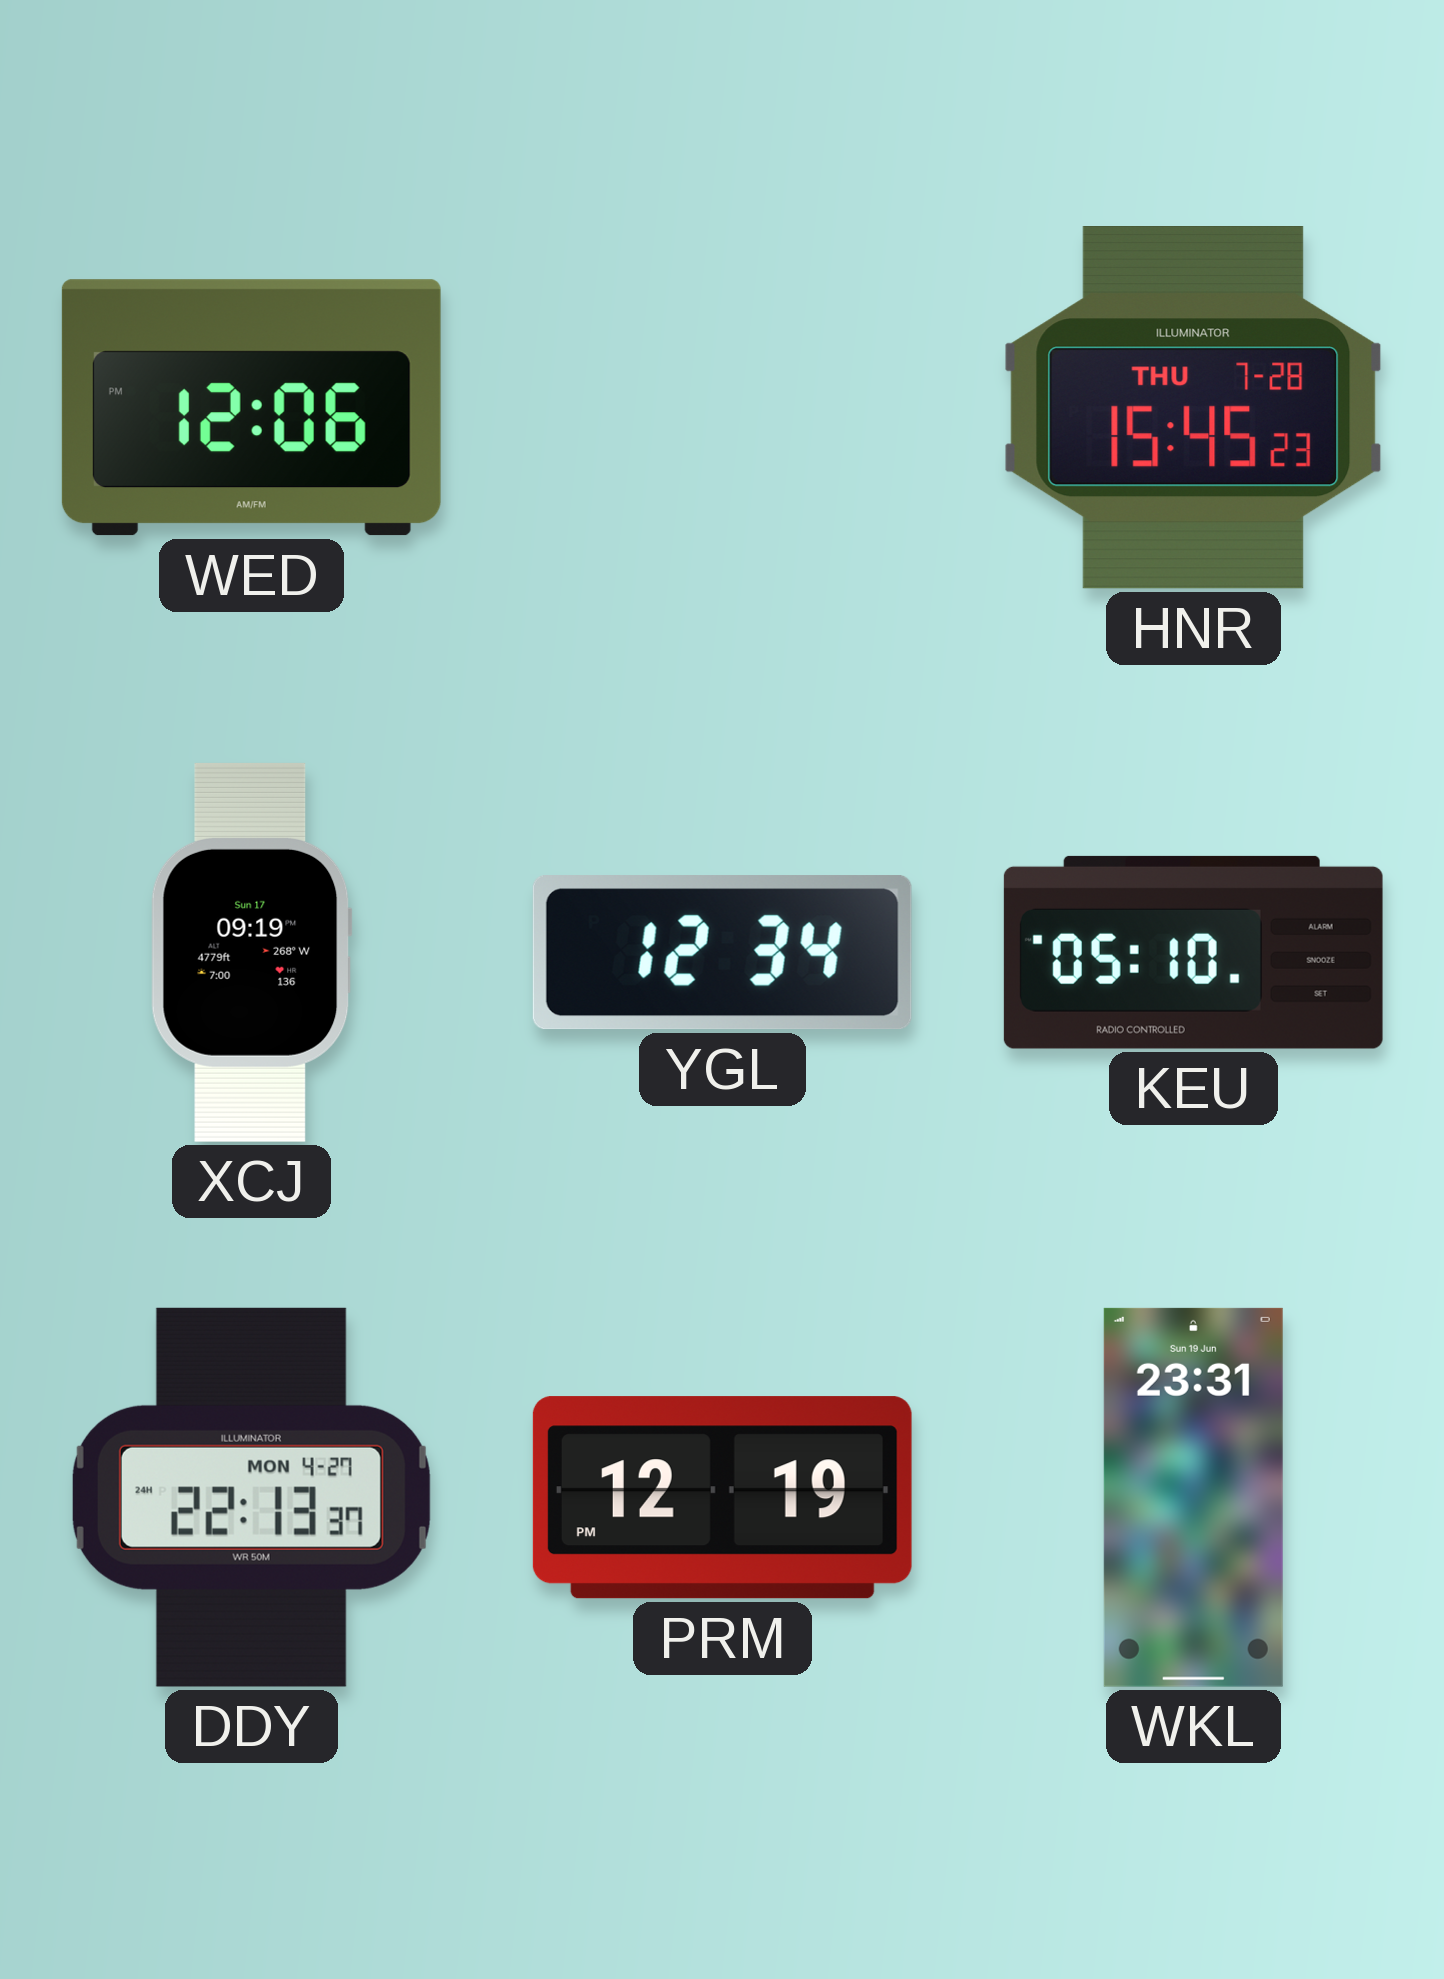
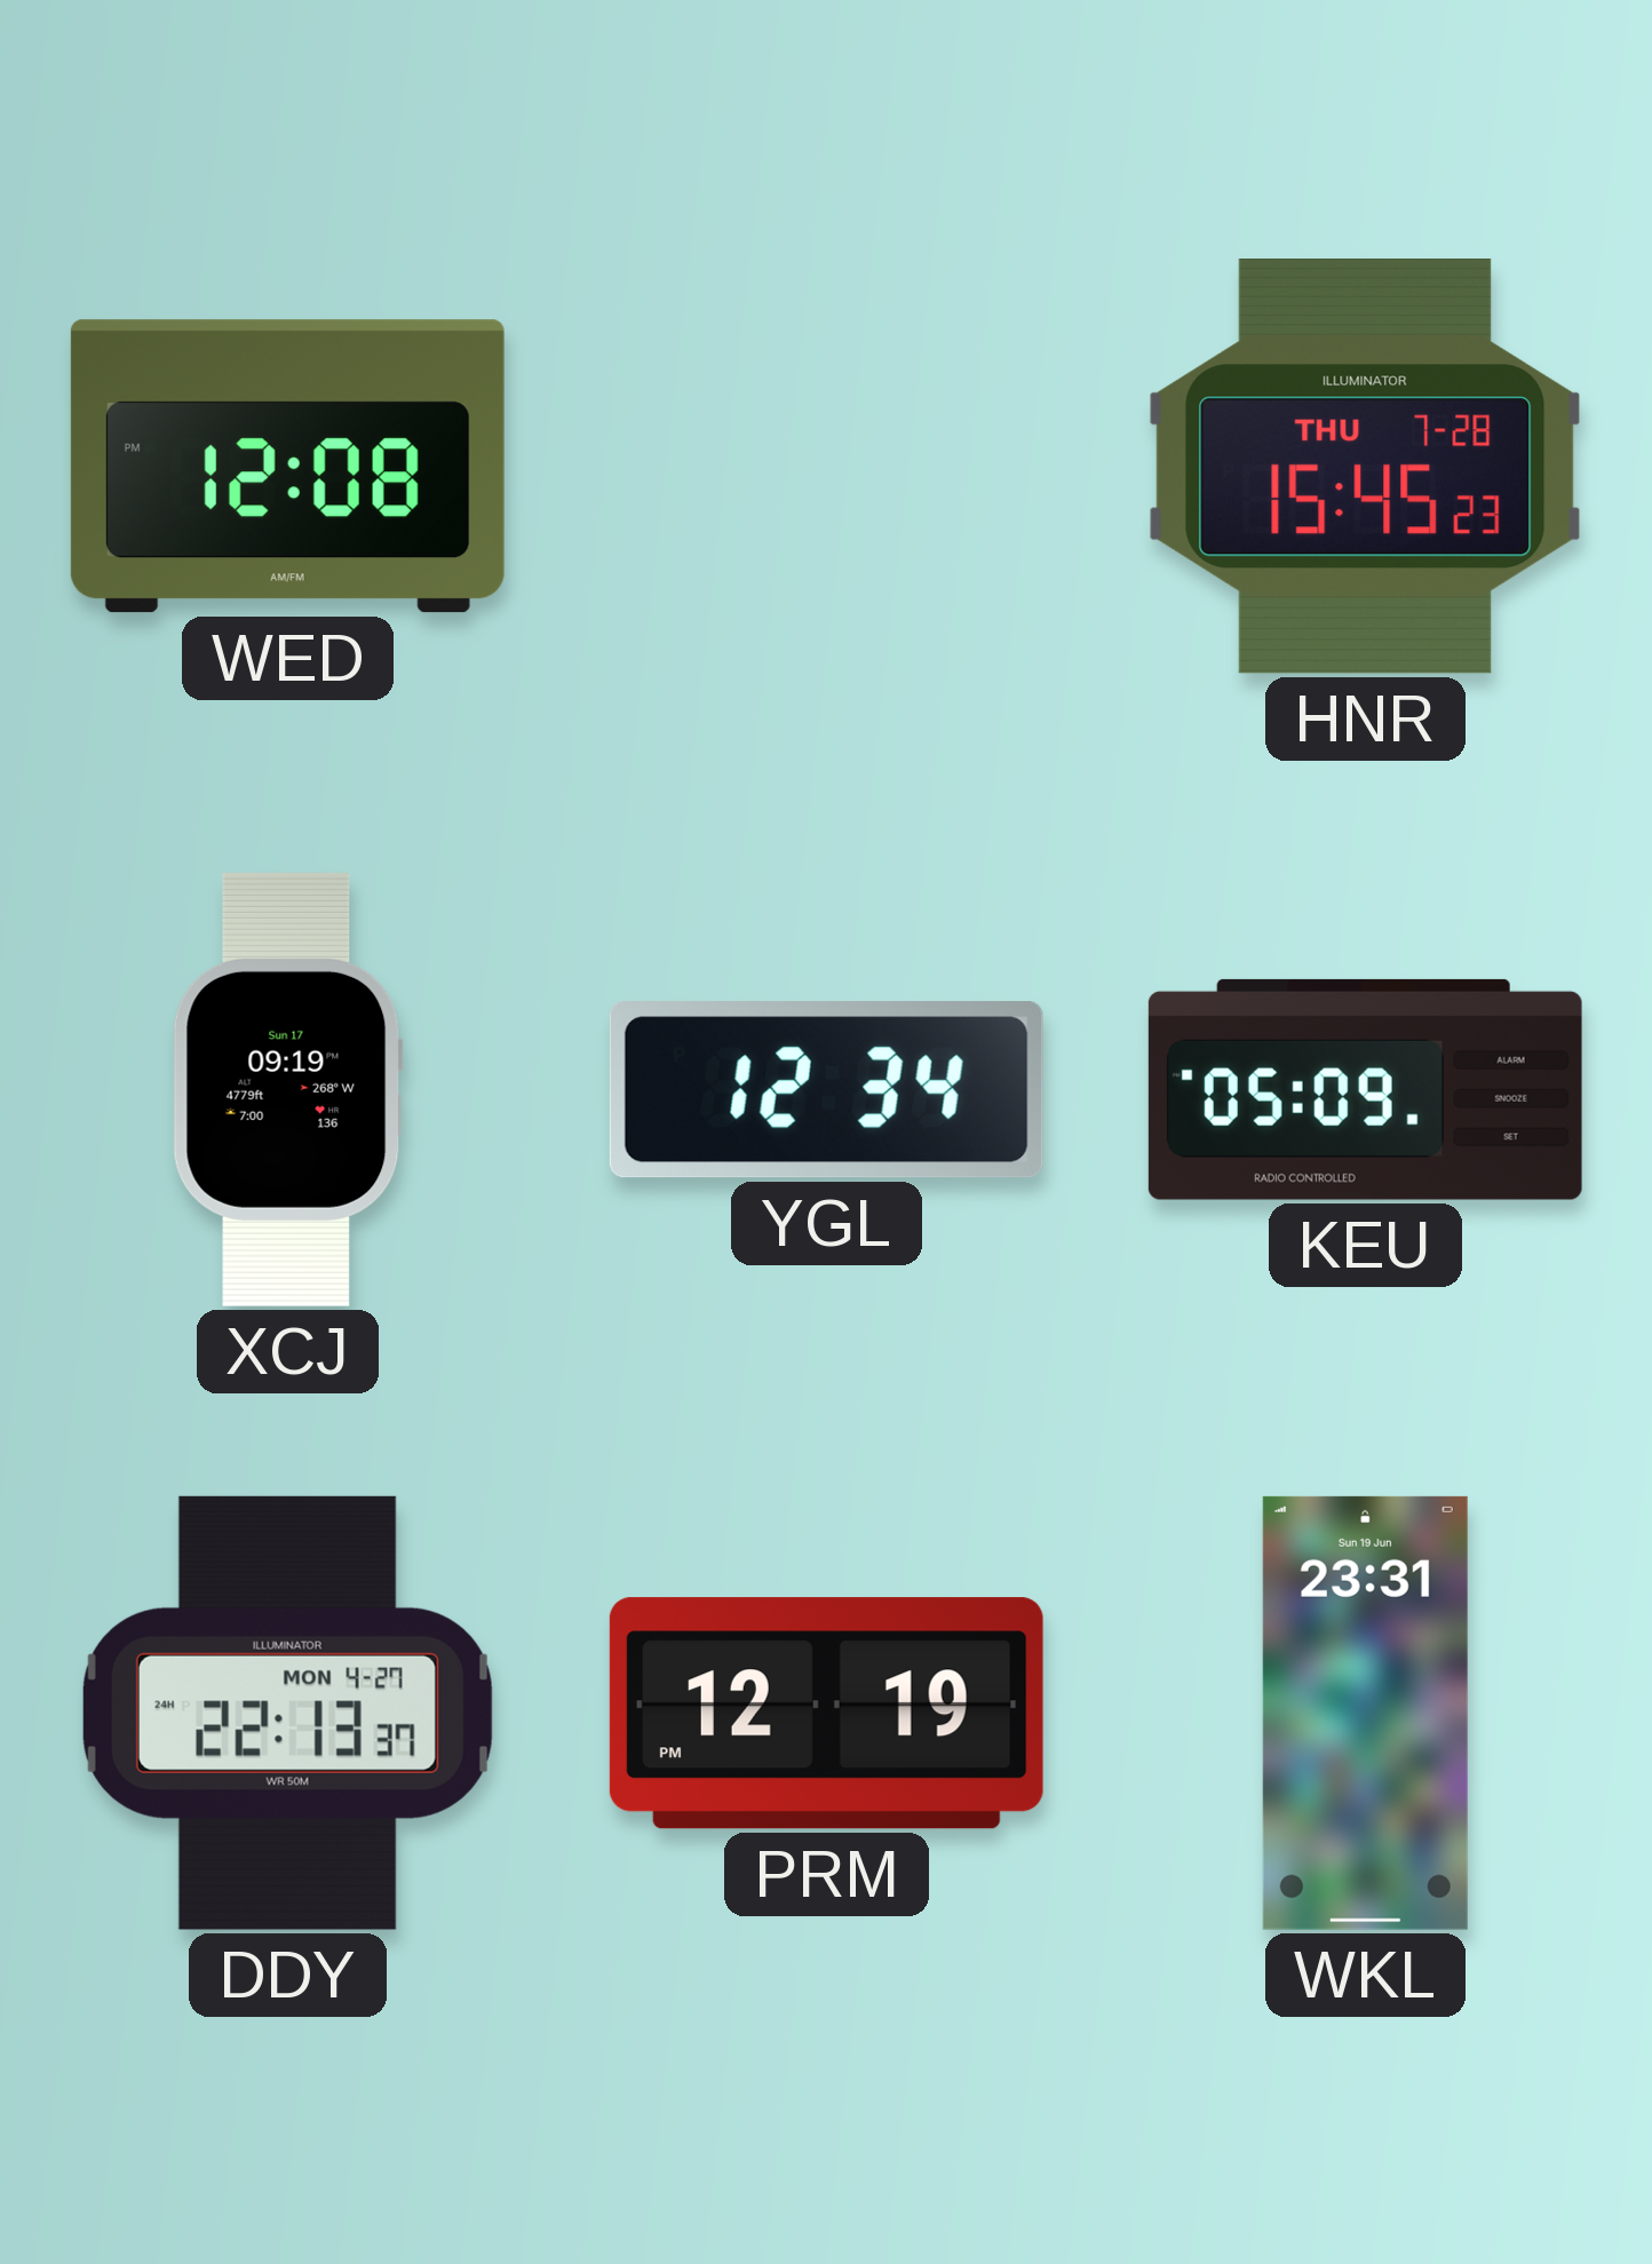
WED: 12:06 -> 12:08 (287, 467)
KEU: 05:10 -> 05:09 (1365, 1089)
